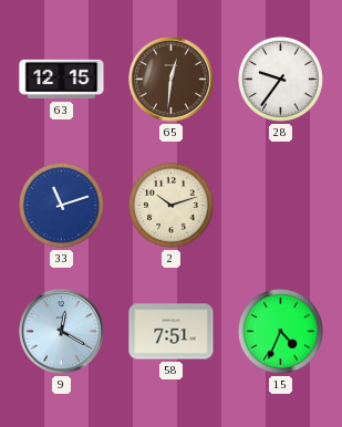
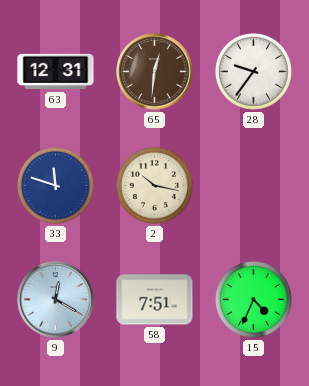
63: 12:15 -> 12:31 (56, 72)
33: 11:12 -> 11:48 (55, 185)
2: 10:12 -> 10:17 (154, 185)
